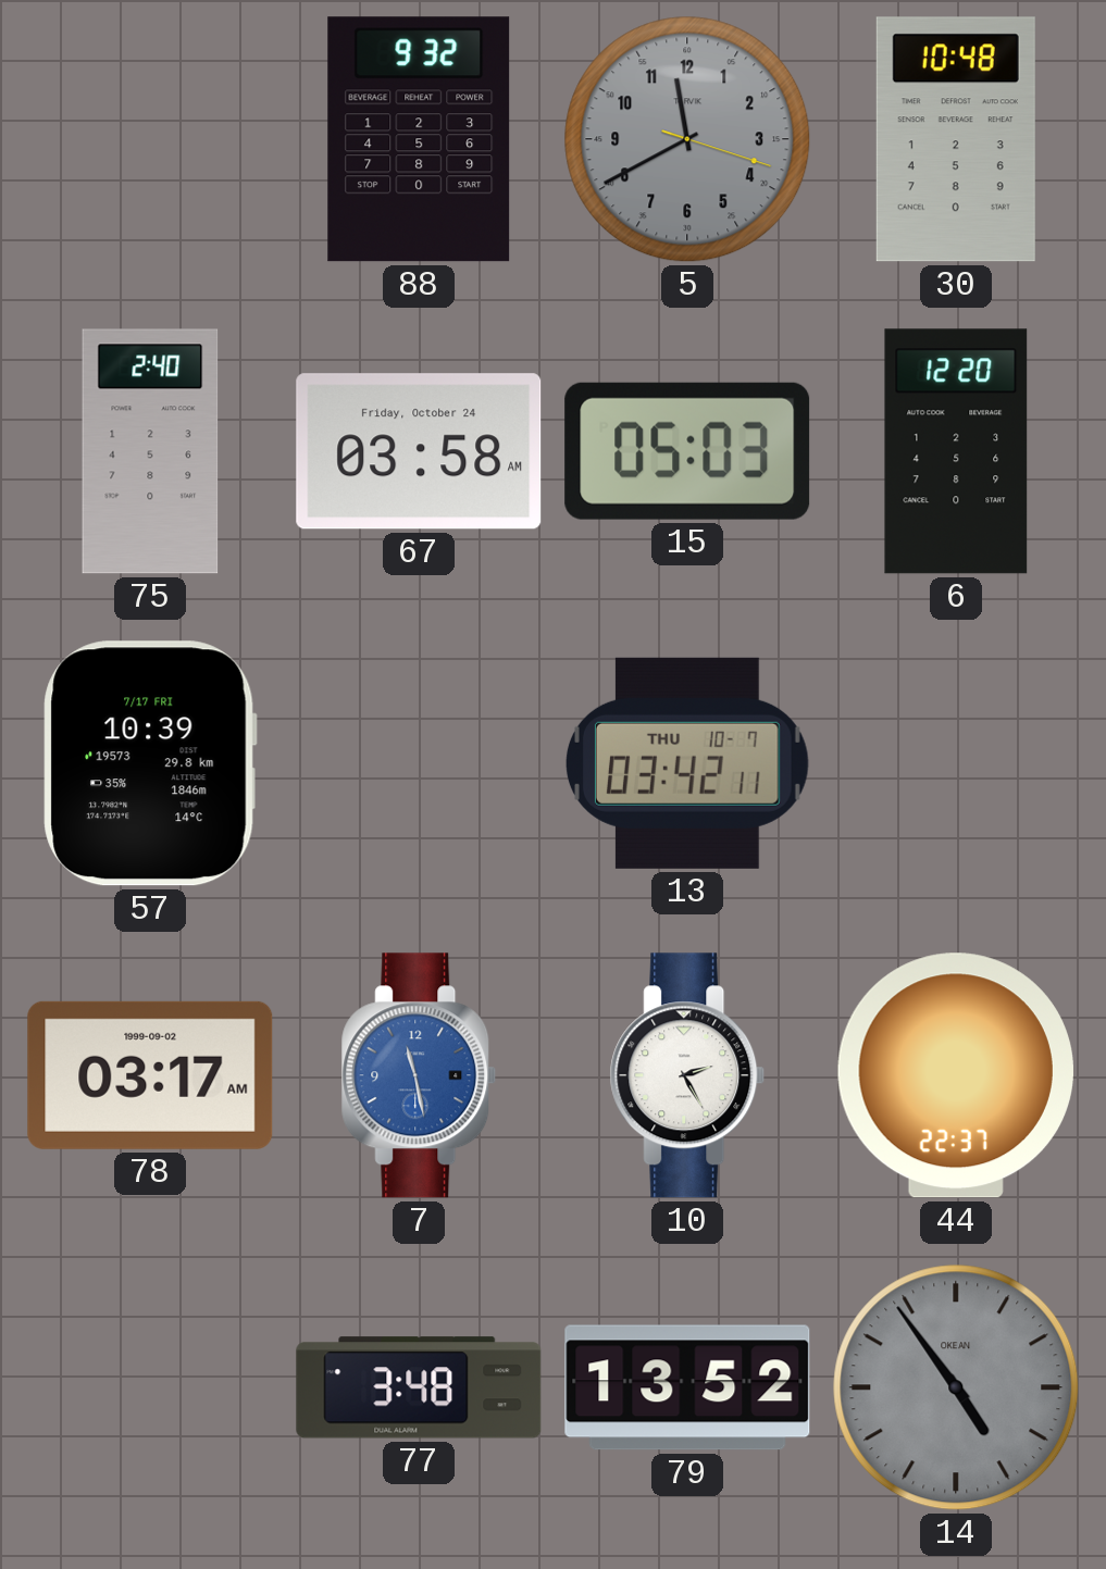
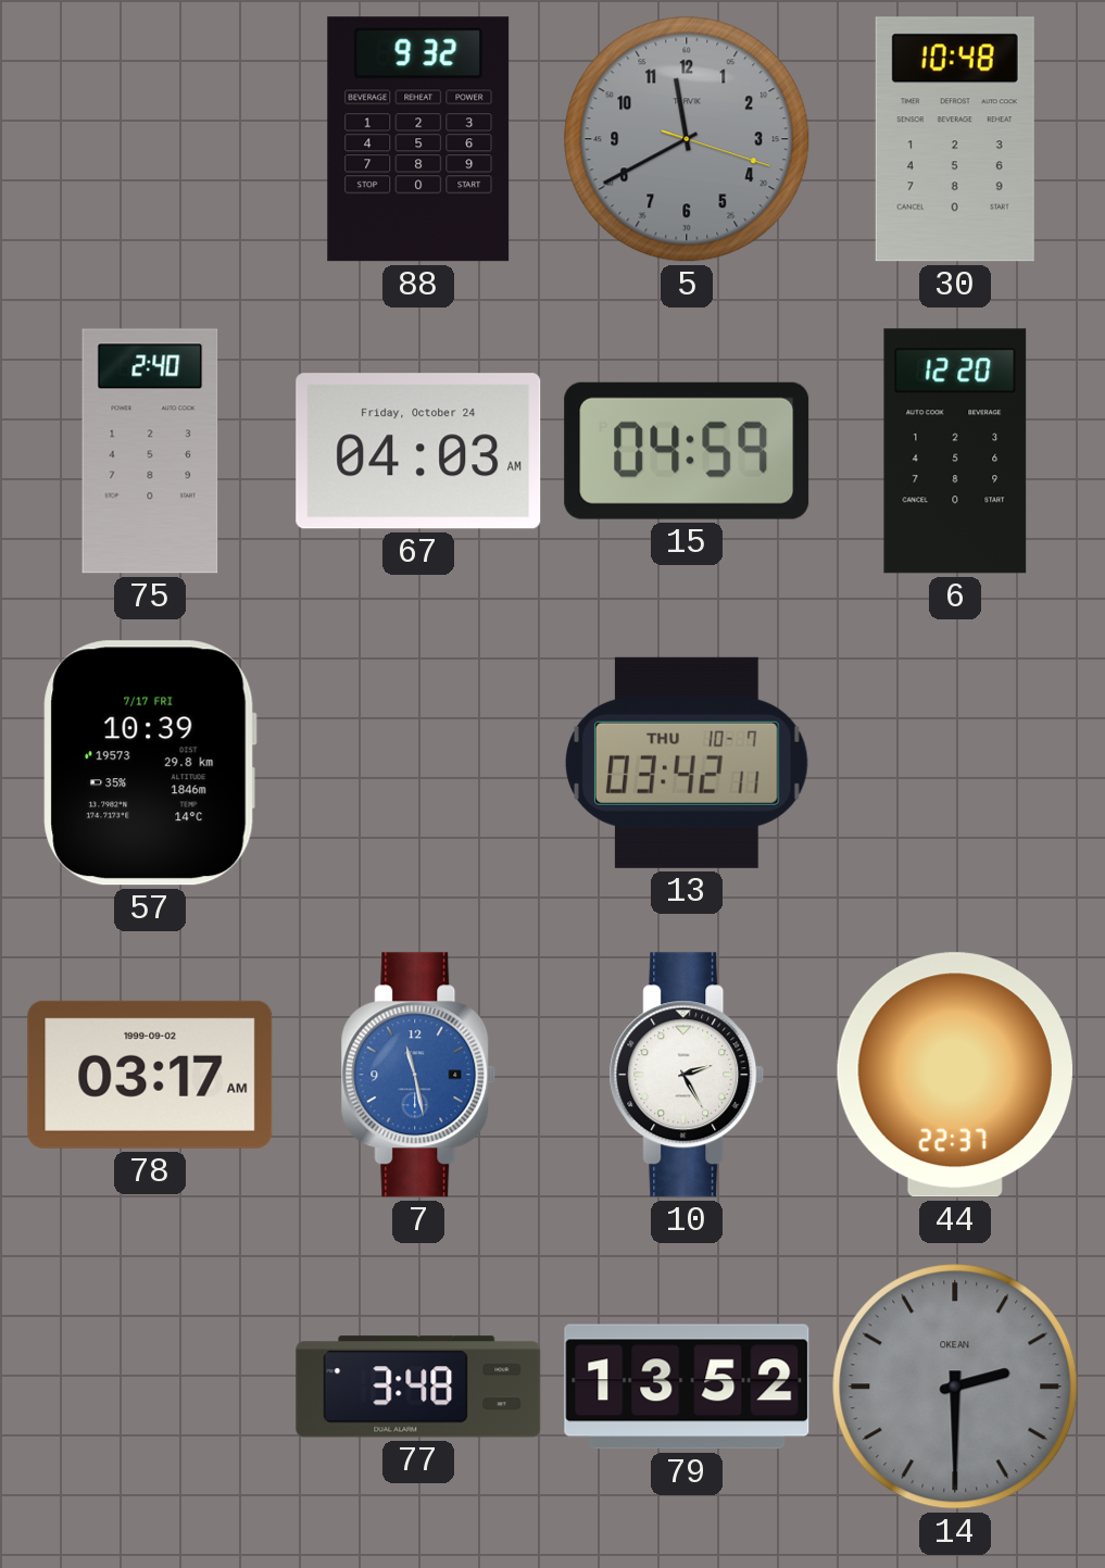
67: 03:58 -> 04:03 (418, 451)
15: 05:03 -> 04:59 (687, 451)
14: 4:54 -> 2:30 (955, 1387)
